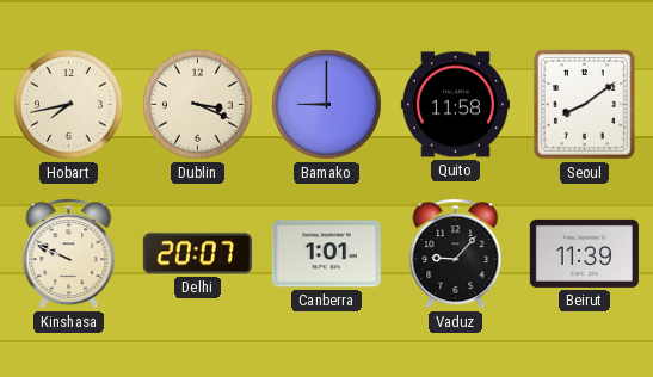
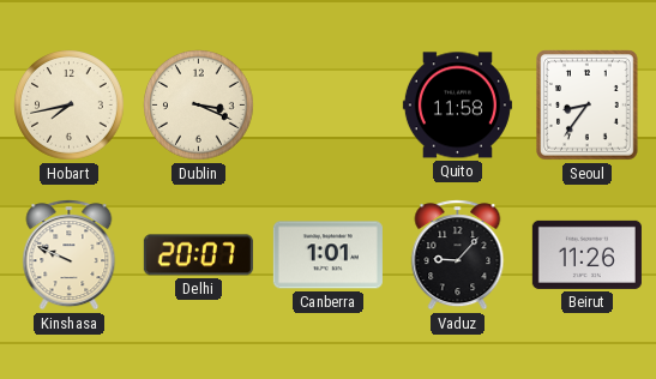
Bamako: 9:00 -> none (327, 105)
Seoul: 8:09 -> 8:36 (588, 106)
Beirut: 11:39 -> 11:26 (586, 254)
